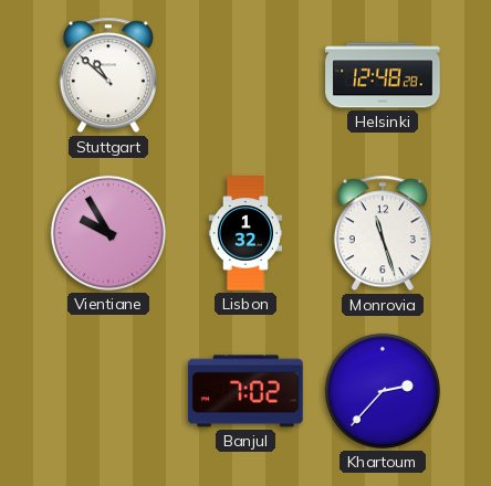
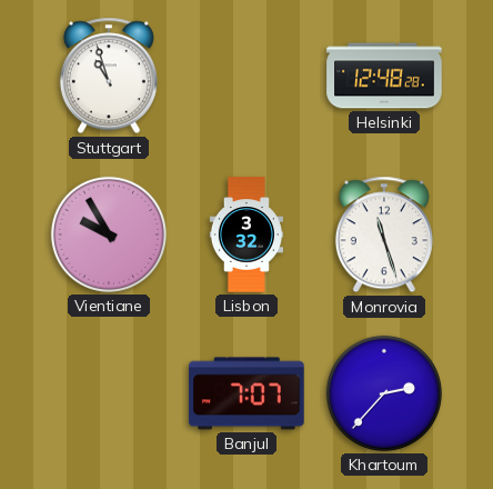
Stuttgart: 10:52 -> 10:57 (109, 76)
Lisbon: 1:32 -> 3:32 (247, 234)
Banjul: 7:02 -> 7:07 (247, 393)
